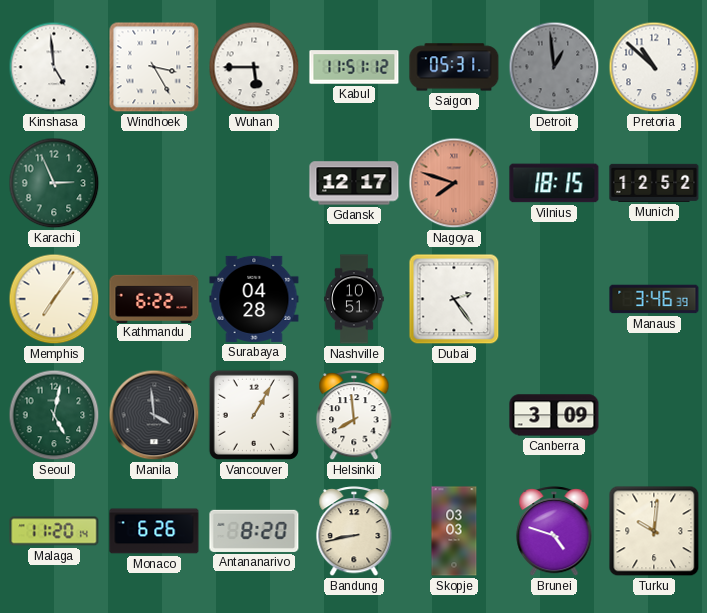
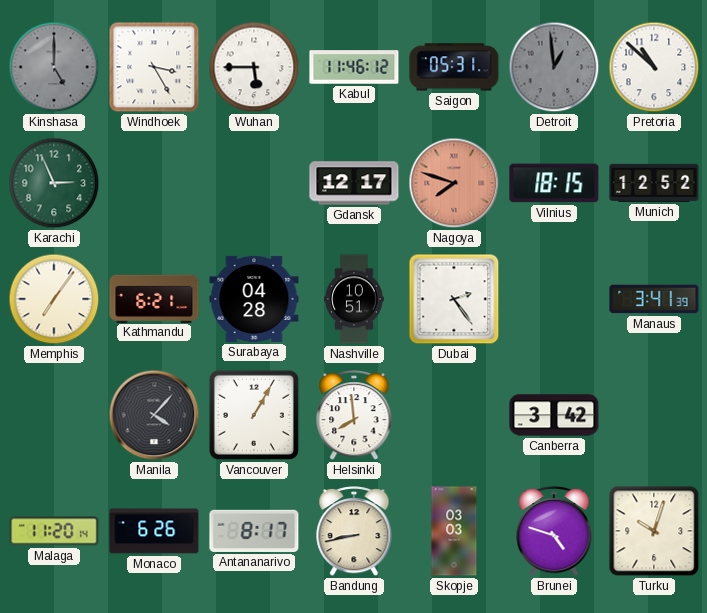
Kinshasa: 4:59 -> 5:00 (54, 67)
Kinshasa dial: white -> grey (54, 67)
Kabul: 11:51 -> 11:46 (354, 67)
Kathmandu: 6:22 -> 6:21 (154, 298)
Manaus: 3:46 -> 3:41 (654, 299)
Seoul: 5:02 -> none (54, 415)
Manila: 3:59 -> 4:07 (154, 415)
Canberra: 3:09 -> 3:42 (554, 415)
Antananarivo: 8:20 -> 8:17 (254, 531)
Turku: 10:01 -> 10:03 (654, 531)
